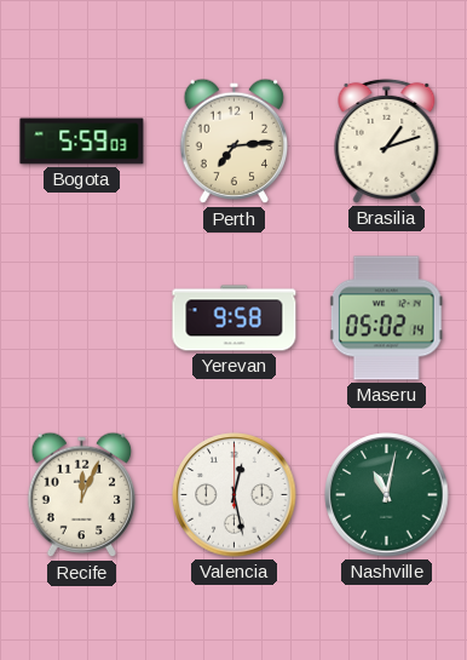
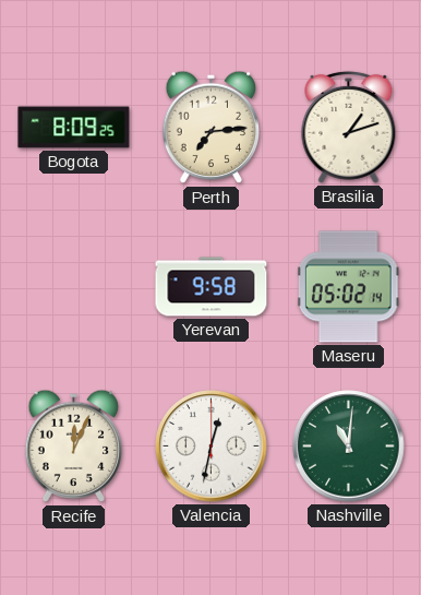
Bogota: 5:59 -> 8:09 (74, 128)
Valencia: 12:28 -> 12:32 (212, 447)
Nashville: 11:02 -> 11:01 (349, 447)
